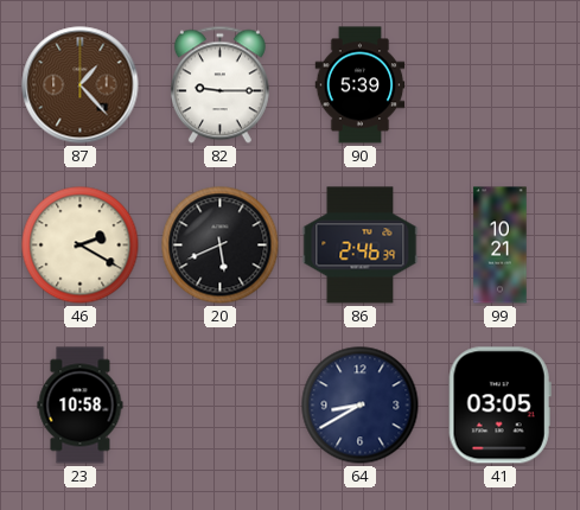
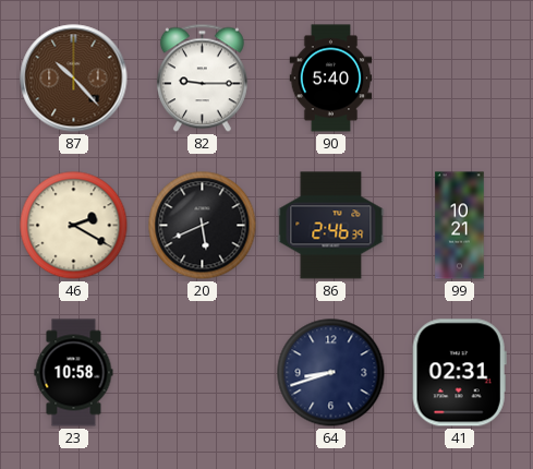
87: 1:23 -> 10:23 (74, 79)
90: 5:39 -> 5:40 (331, 79)
64: 8:40 -> 8:42 (331, 373)
41: 03:05 -> 02:31 (459, 373)
